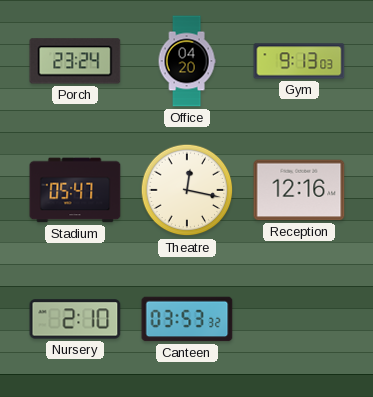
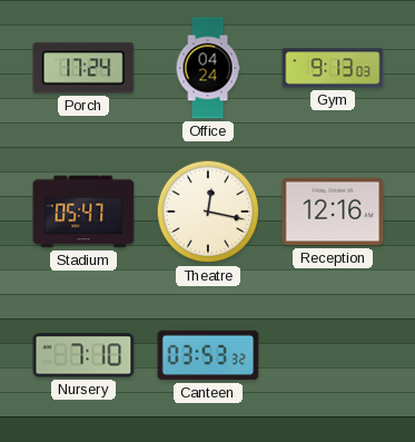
Porch: 23:24 -> 17:24 (83, 68)
Office: 04:20 -> 04:24 (208, 68)
Nursery: 2:10 -> 7:10 (83, 355)
